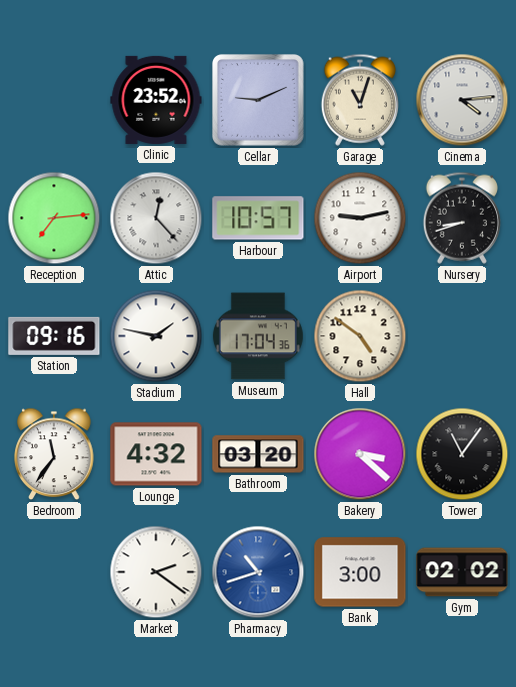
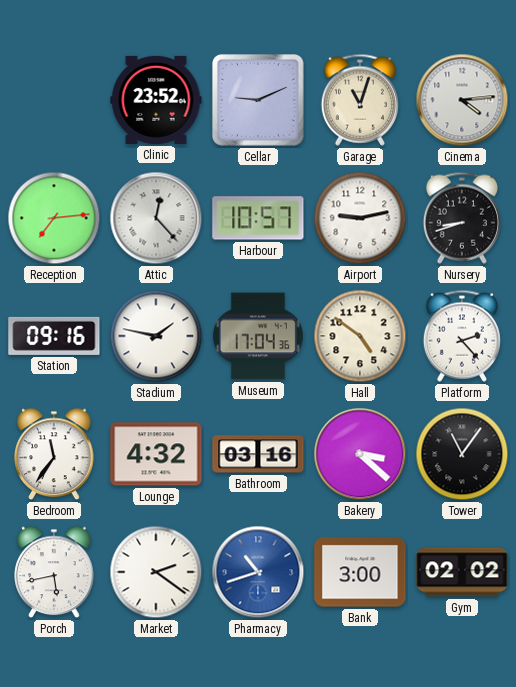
Platform: none -> 2:23 (462, 336)
Bathroom: 03:20 -> 03:16 (258, 454)
Porch: none -> 5:43 (54, 572)
